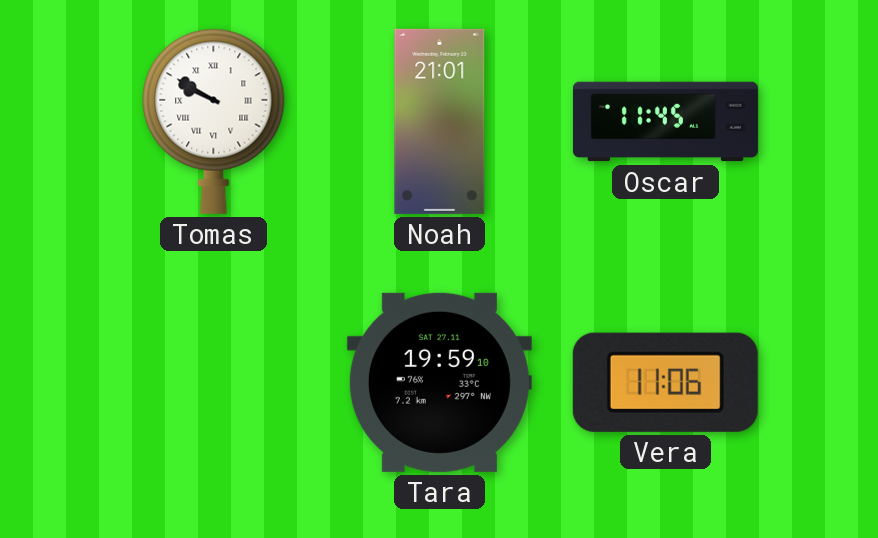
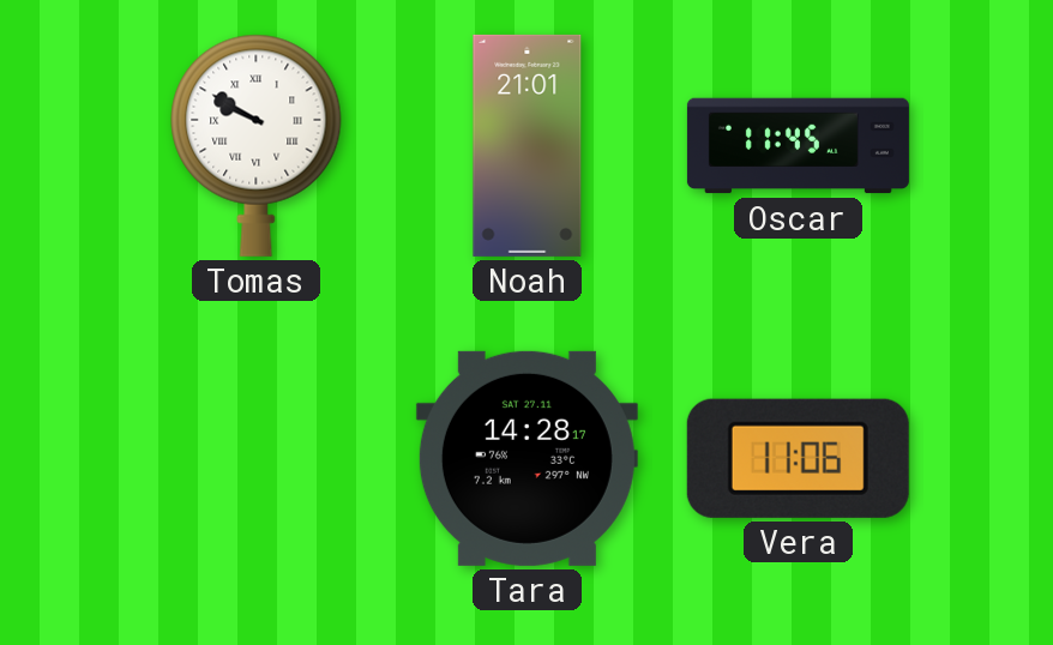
Tara: 19:59 -> 14:28 (526, 458)
